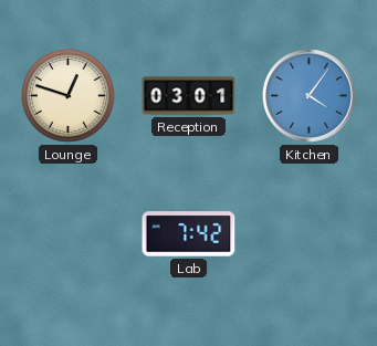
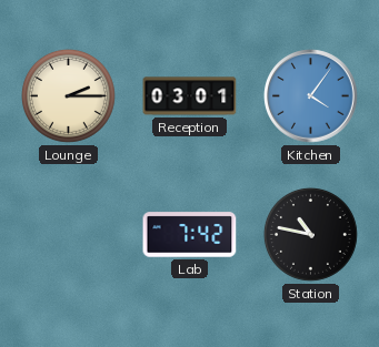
Lounge: 12:48 -> 2:15 (68, 95)
Station: none -> 10:47 (310, 234)
